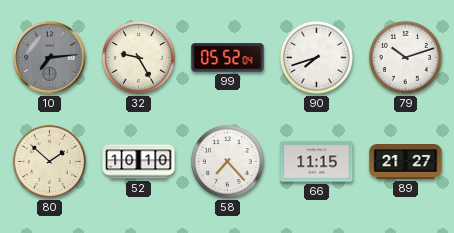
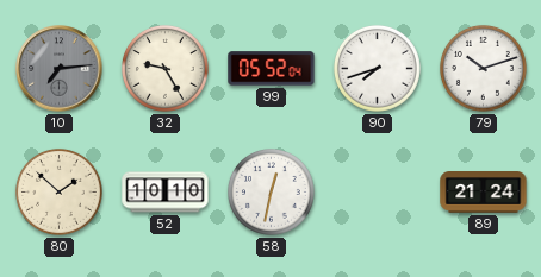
58: 7:23 -> 12:32 (272, 193)
66: 11:15 -> none (317, 162)
89: 21:27 -> 21:24 (484, 193)
